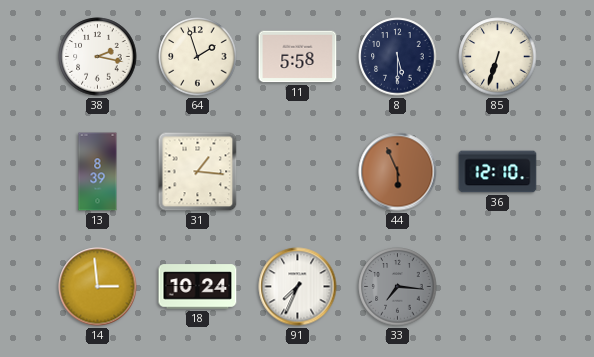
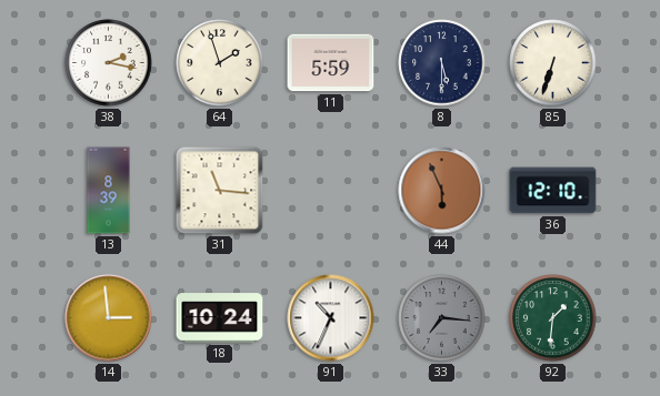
11: 5:58 -> 5:59 (331, 63)
31: 1:16 -> 11:16 (220, 191)
91: 7:34 -> 10:34 (331, 318)
92: none -> 1:31 (553, 318)
